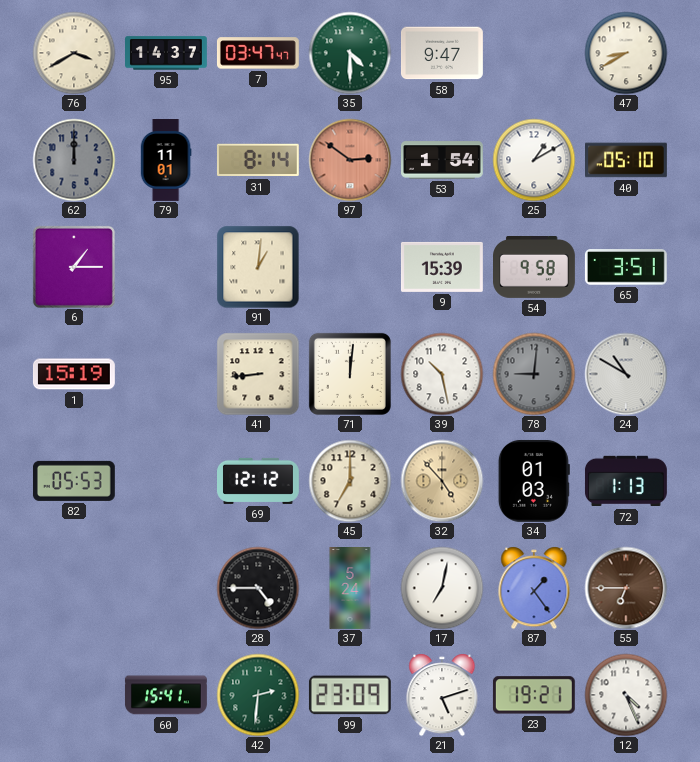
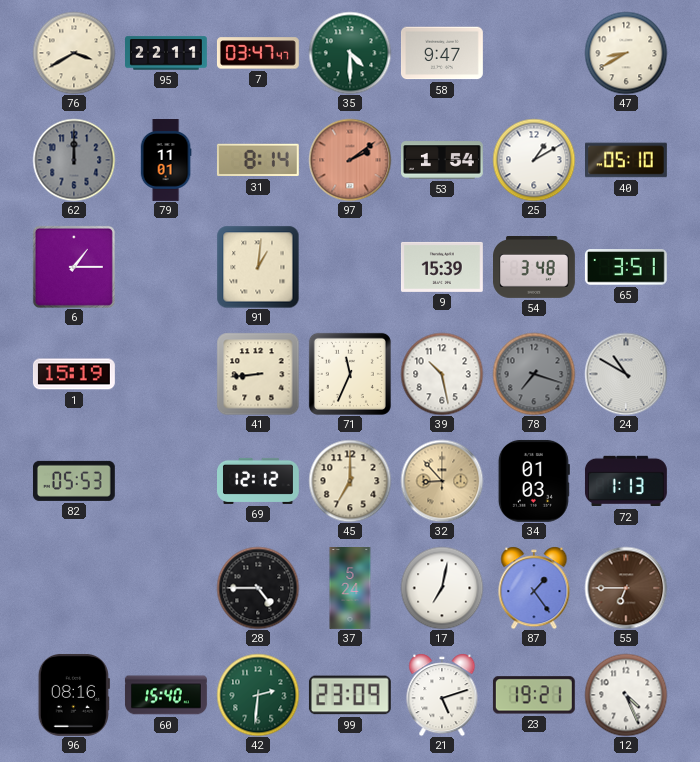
95: 14:37 -> 22:11 (167, 53)
97: 2:51 -> 2:09 (350, 160)
54: 9:58 -> 3:48 (535, 268)
71: 12:01 -> 11:34 (350, 374)
78: 9:01 -> 7:18 (534, 374)
32: 4:53 -> 8:53 (442, 481)
96: none -> 08:16 (74, 695)
60: 15:41 -> 15:40 (166, 695)
